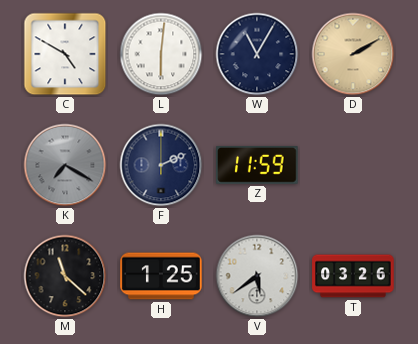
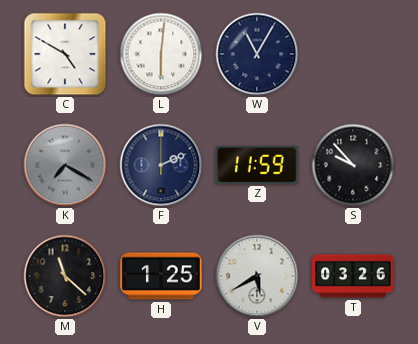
D: 2:10 -> none (353, 54)
S: none -> 9:53 (353, 165)
V: 5:39 -> 5:40 (257, 276)
